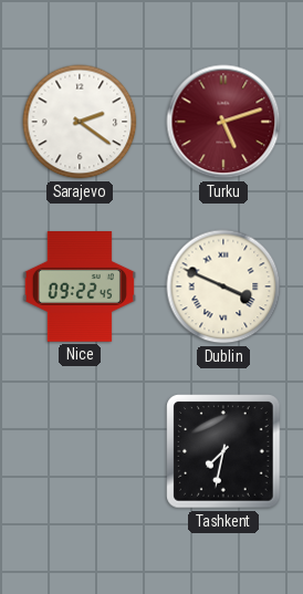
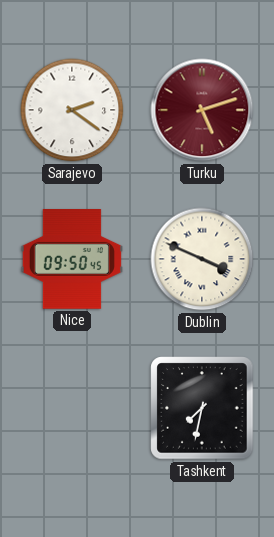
Nice: 09:22 -> 09:50 (72, 260)
